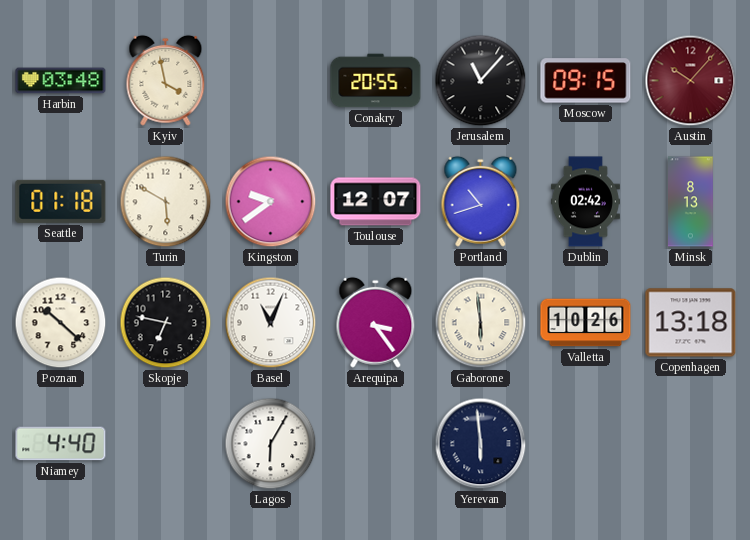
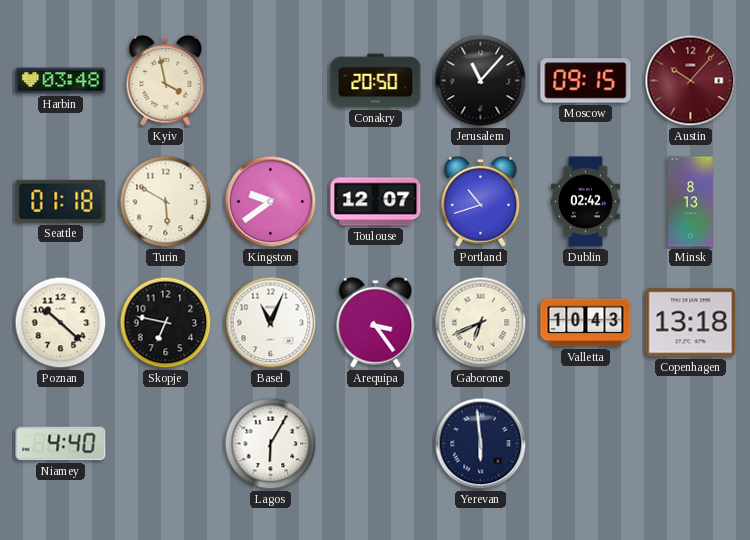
Conakry: 20:55 -> 20:50 (376, 81)
Gaborone: 5:59 -> 6:41 (481, 323)
Valletta: 10:26 -> 10:43 (586, 323)
